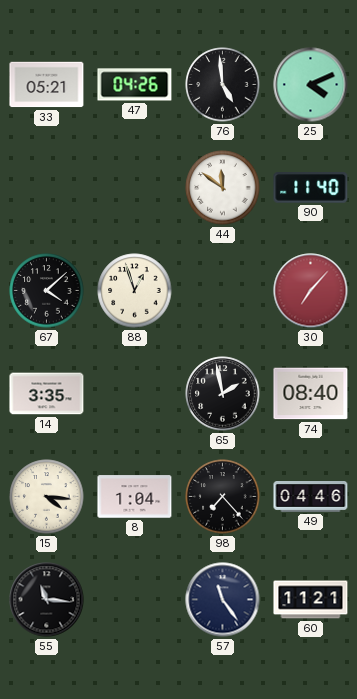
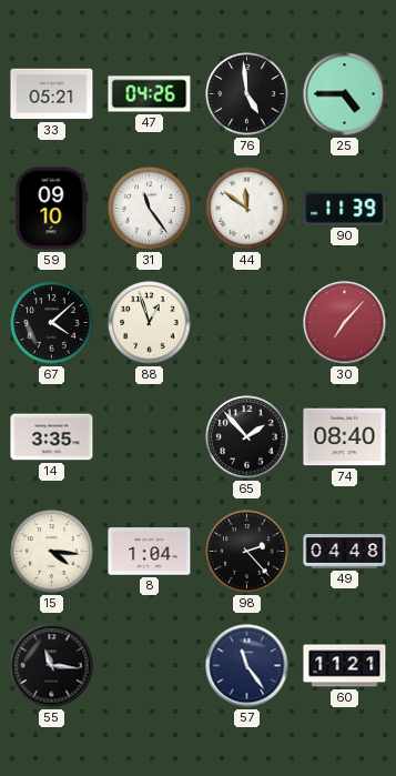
25: 4:11 -> 4:45 (345, 94)
59: none -> 09:10 (52, 209)
31: none -> 11:24 (150, 209)
90: 11:40 -> 11:39 (345, 209)
65: 1:58 -> 1:53 (247, 437)
98: 7:23 -> 2:23 (247, 552)
49: 04:46 -> 04:48 (345, 552)
